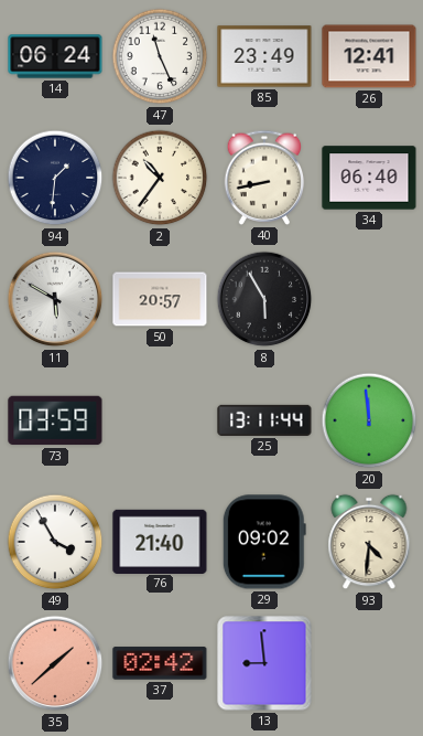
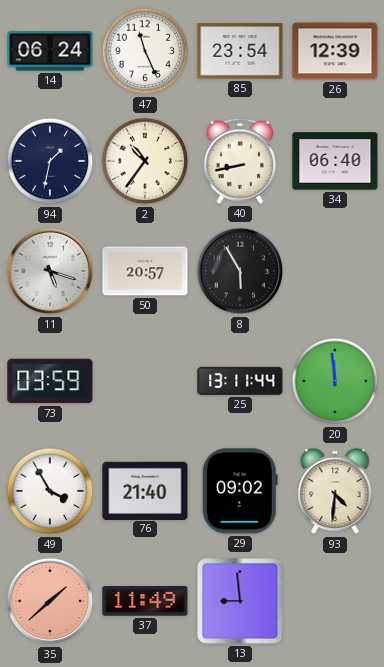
85: 23:49 -> 23:54 (240, 51)
26: 12:41 -> 12:39 (335, 51)
94: 1:31 -> 1:32 (50, 161)
11: 5:50 -> 5:18 (50, 271)
37: 02:42 -> 11:49 (145, 601)
